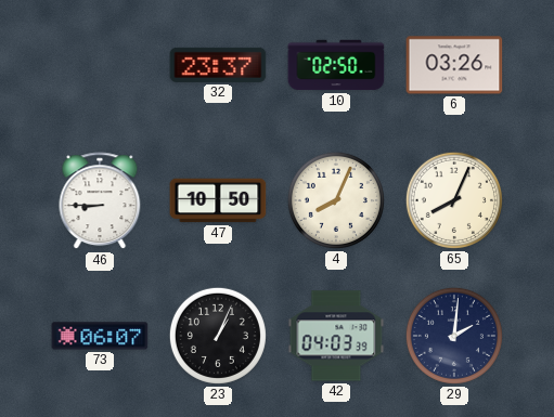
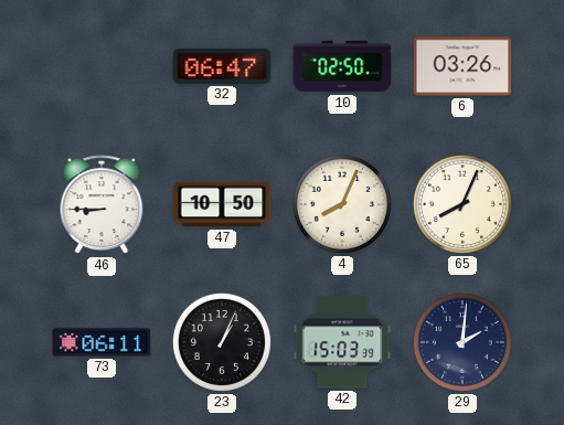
32: 23:37 -> 06:47 (222, 66)
73: 06:07 -> 06:11 (102, 342)
42: 04:03 -> 15:03 (342, 342)
